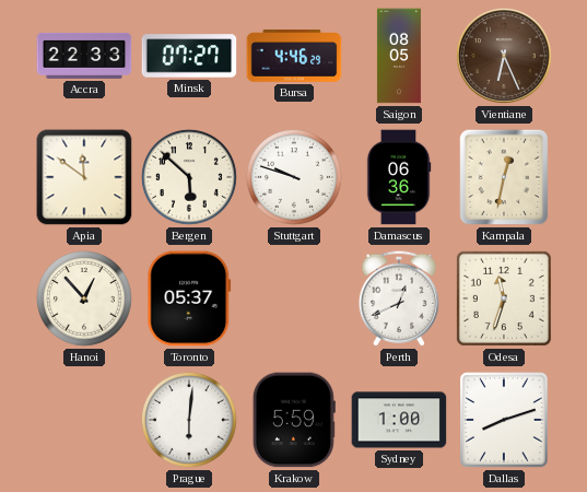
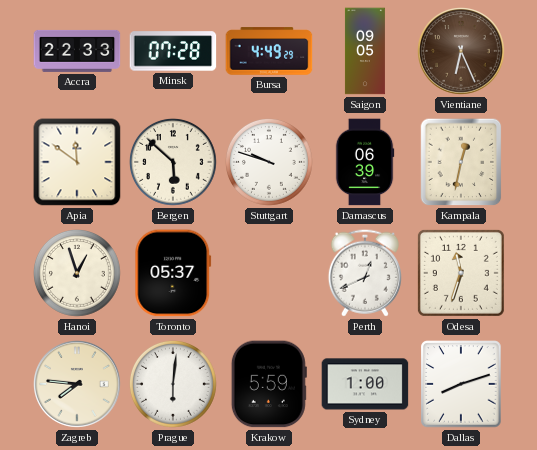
Minsk: 07:27 -> 07:28 (173, 51)
Bursa: 4:46 -> 4:49 (269, 51)
Saigon: 08:05 -> 09:05 (365, 51)
Damascus: 06:36 -> 06:39 (365, 162)
Hanoi: 12:53 -> 12:57 (77, 273)
Zagreb: none -> 7:46 (78, 385)
